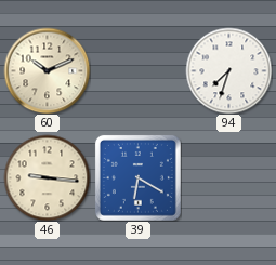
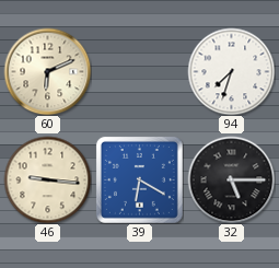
60: 10:11 -> 6:11 (47, 71)
32: none -> 5:15 (231, 179)
